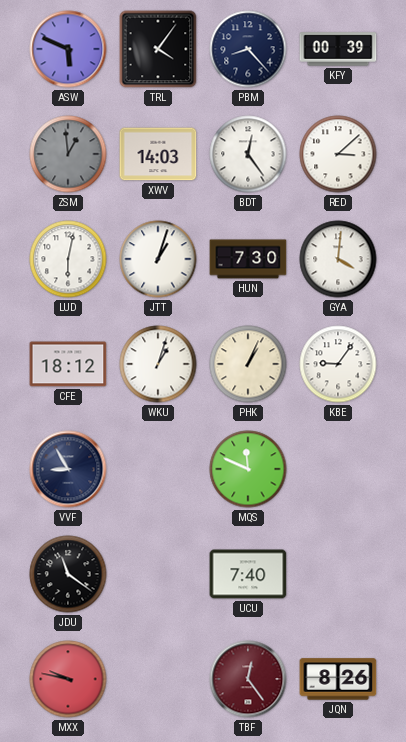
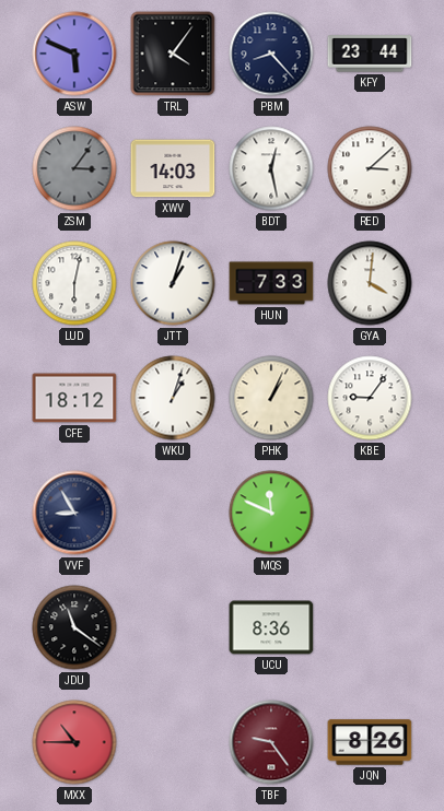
KFY: 00:39 -> 23:44 (370, 54)
ZSM: 12:59 -> 3:06 (74, 168)
BDT: 12:24 -> 12:28 (271, 168)
HUN: 7:30 -> 7:33 (271, 283)
UCU: 7:40 -> 8:36 (271, 627)
MXX: 9:47 -> 10:45 (74, 742)
TBF: 12:24 -> 9:24 (271, 742)
